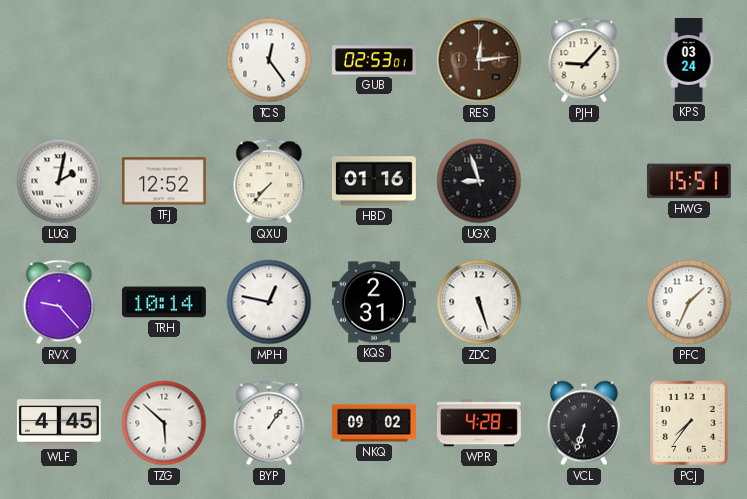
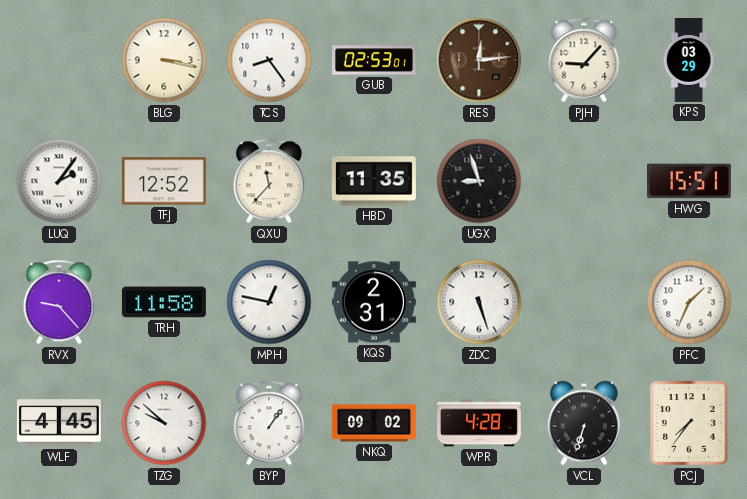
BLG: none -> 3:17 (164, 60)
TCS: 12:24 -> 8:24 (269, 60)
KPS: 03:24 -> 03:29 (689, 61)
LUQ: 2:02 -> 2:06 (59, 181)
QXU: 7:37 -> 11:37 (269, 181)
HBD: 01:16 -> 11:35 (374, 181)
TRH: 10:14 -> 11:58 (164, 302)
TZG: 5:52 -> 9:52 (164, 423)
